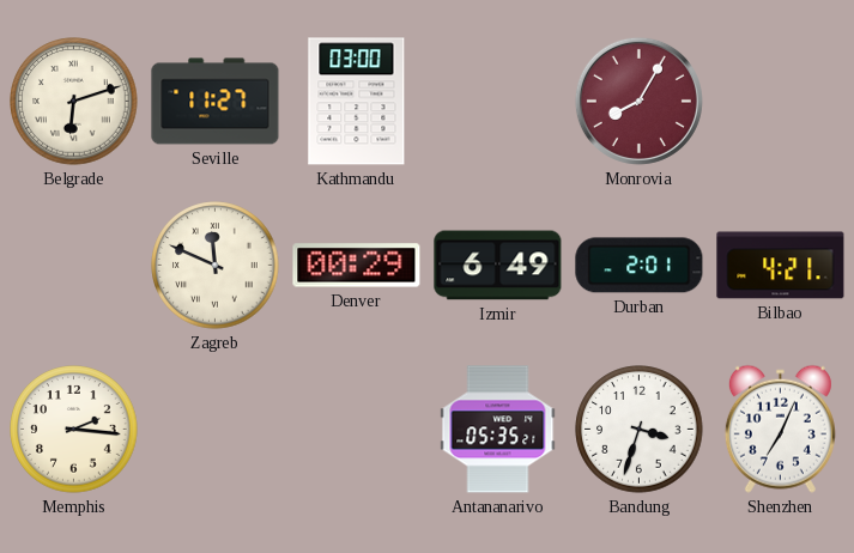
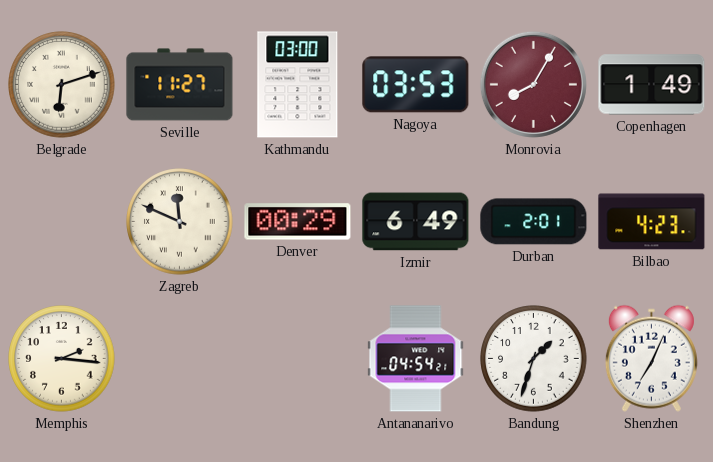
Nagoya: none -> 03:53 (416, 85)
Copenhagen: none -> 1:49 (652, 85)
Bilbao: 4:21 -> 4:23 (652, 222)
Antananarivo: 05:35 -> 04:54 (416, 359)
Bandung: 3:33 -> 1:33 (534, 359)
